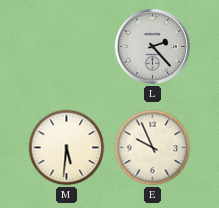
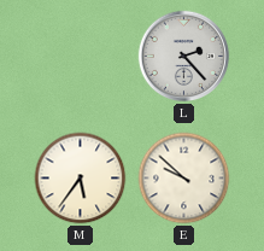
M: 5:31 -> 5:36 (81, 179)
E: 9:56 -> 9:52 (184, 179)
